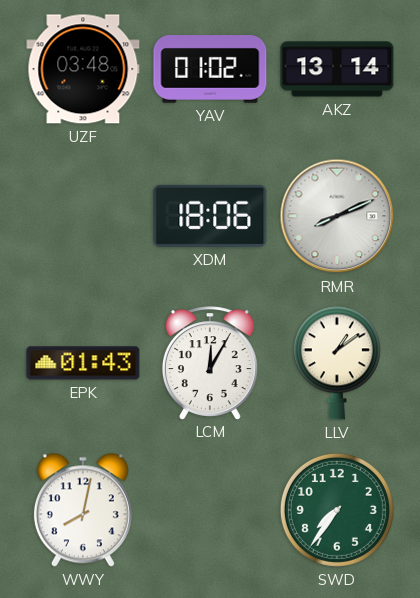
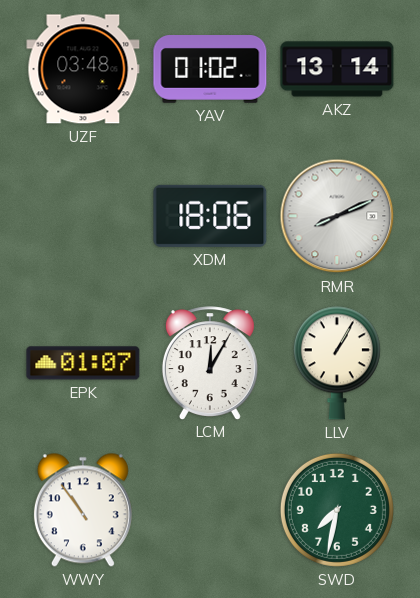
EPK: 01:43 -> 01:07 (83, 363)
LLV: 1:09 -> 1:05 (337, 363)
WWY: 8:02 -> 10:54 (83, 510)
SWD: 7:36 -> 7:32 (337, 510)
